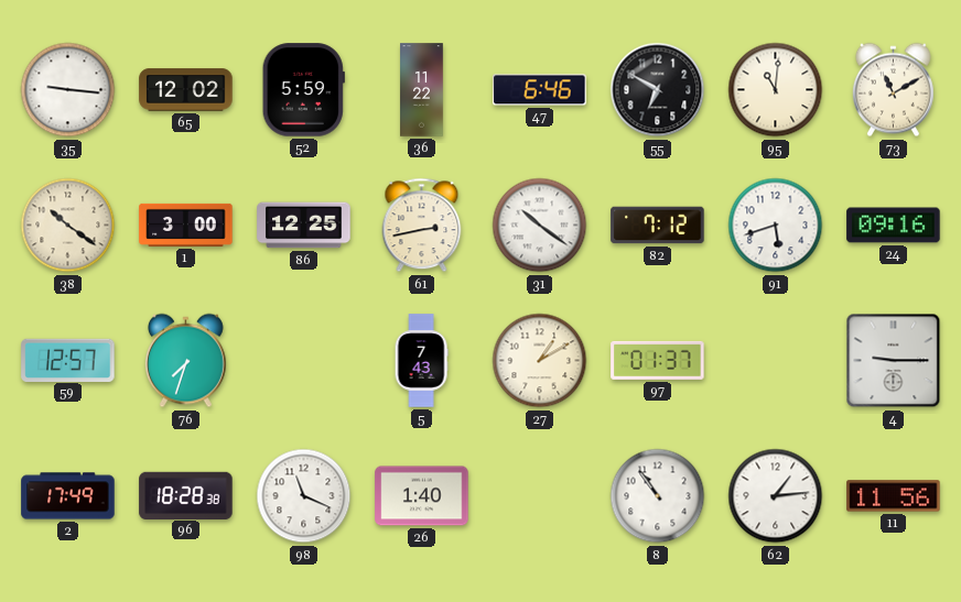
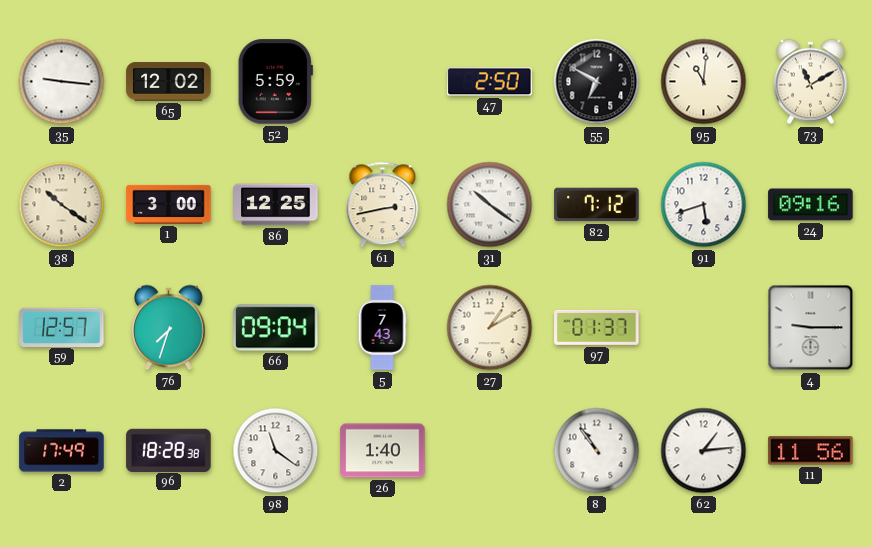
36: 11:22 -> none (422, 90)
47: 6:46 -> 2:50 (490, 82)
66: none -> 09:04 (276, 328)
98: 11:19 -> 11:21 (276, 451)
